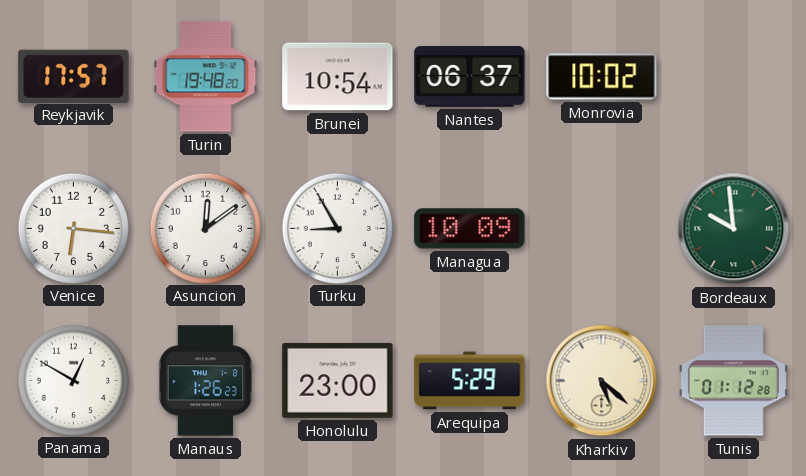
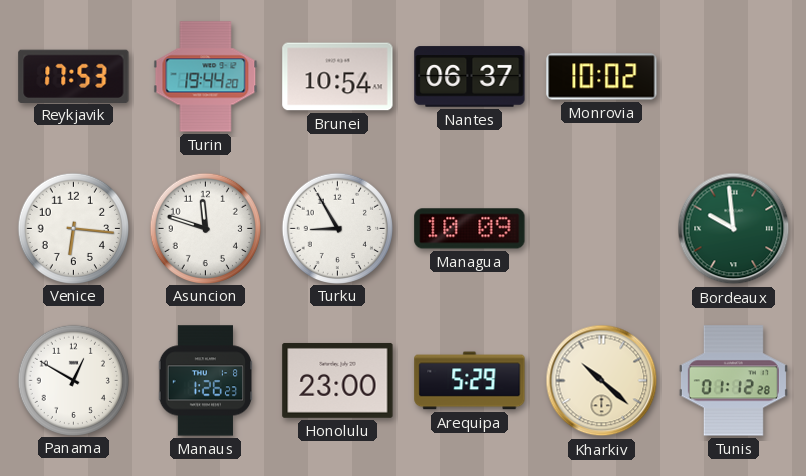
Reykjavik: 17:57 -> 17:53 (74, 76)
Turin: 19:48 -> 19:44 (206, 77)
Asuncion: 12:09 -> 11:48 (205, 228)
Kharkiv: 5:22 -> 10:22 (602, 381)
